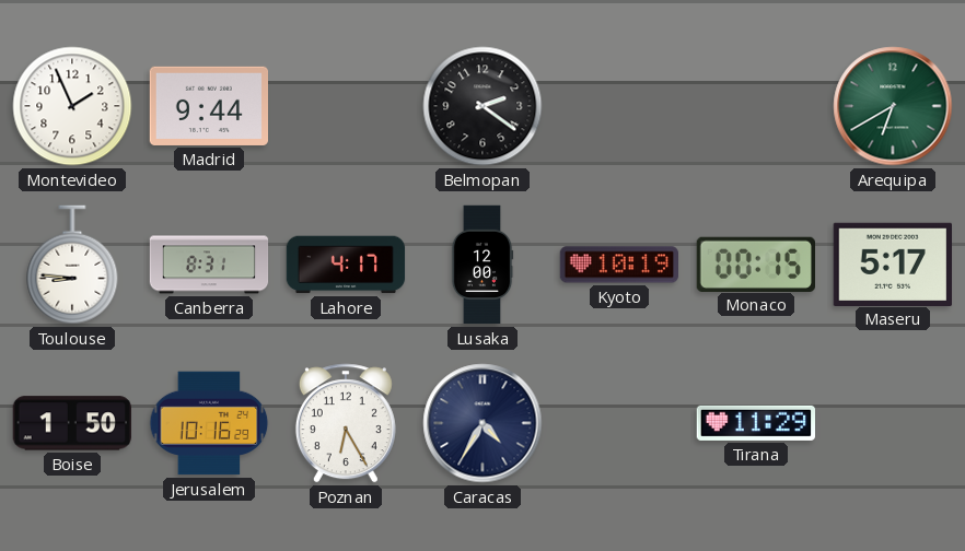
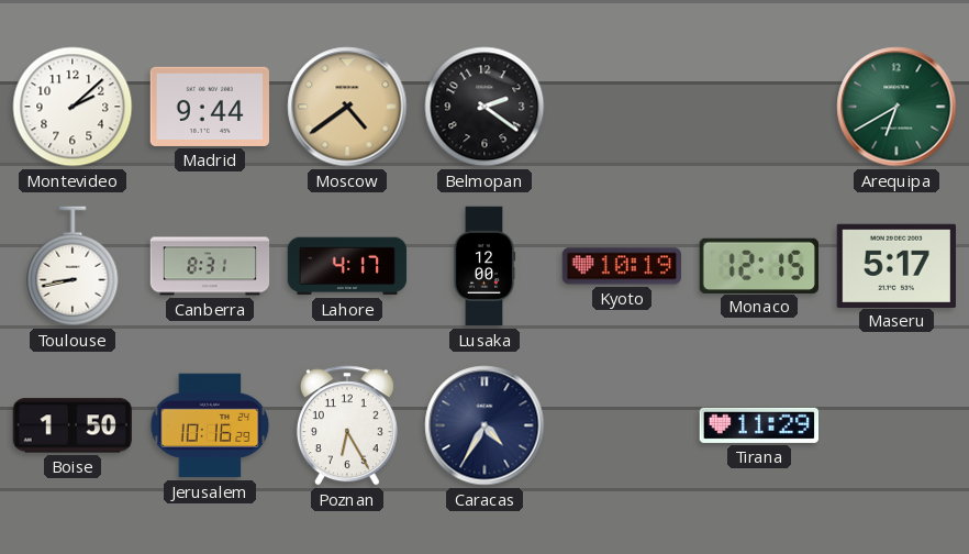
Montevideo: 1:56 -> 2:08 (73, 107)
Moscow: none -> 4:39 (347, 107)
Toulouse: 8:46 -> 8:43 (73, 266)
Monaco: 00:15 -> 12:15 (758, 265)
